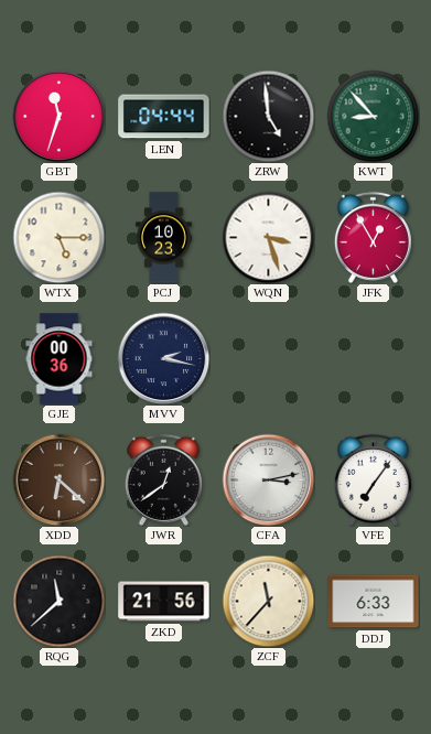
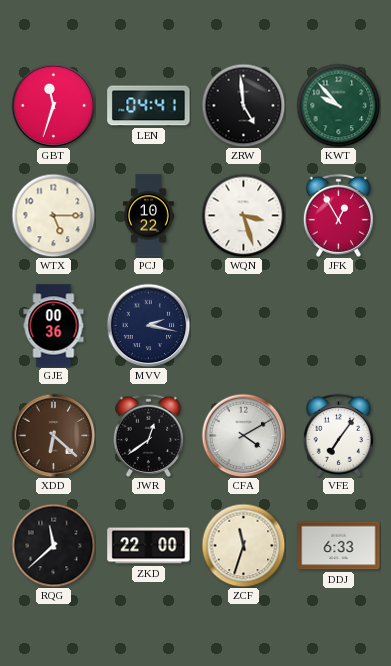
LEN: 04:44 -> 04:41 (149, 106)
KWT: 8:53 -> 9:53 (338, 105)
PCJ: 10:23 -> 10:22 (149, 216)
CFA: 3:13 -> 4:10 (243, 435)
ZKD: 21:56 -> 22:00 (149, 546)
ZCF: 11:37 -> 11:33 (243, 545)
